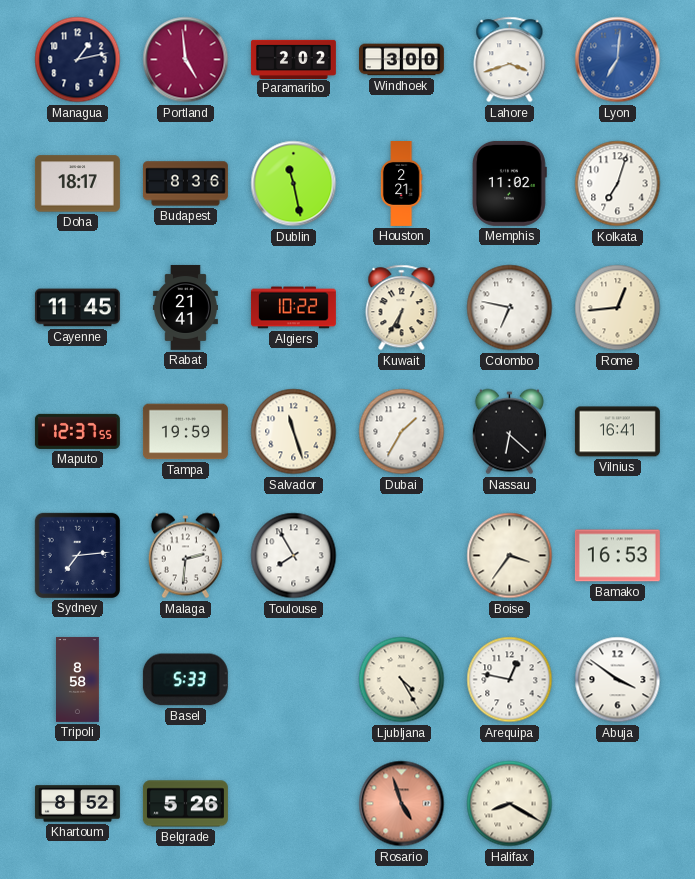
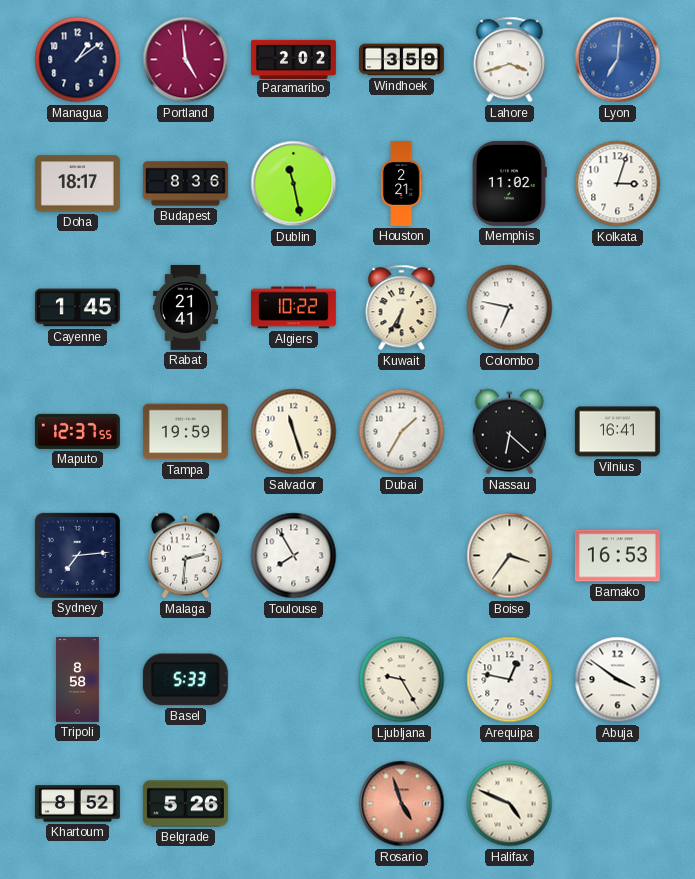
Managua: 1:13 -> 1:09 (78, 60)
Windhoek: 3:00 -> 3:59 (401, 60)
Kolkata: 7:03 -> 3:03 (618, 184)
Cayenne: 11:45 -> 1:45 (77, 308)
Rome: 12:44 -> none (618, 308)
Ljubljana: 4:25 -> 9:25 (402, 680)
Halifax: 8:20 -> 4:49 (510, 804)
